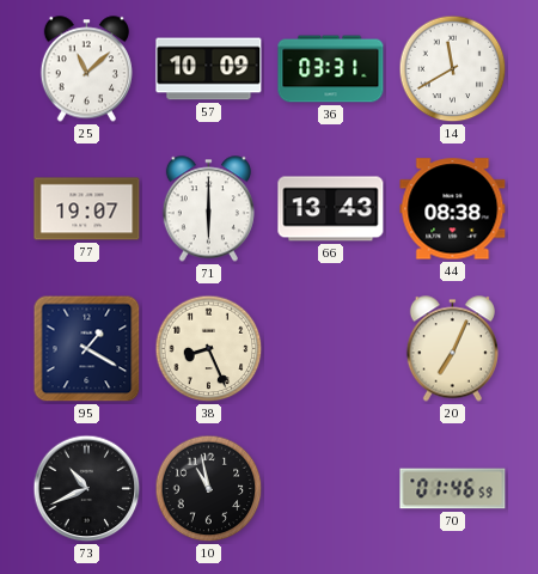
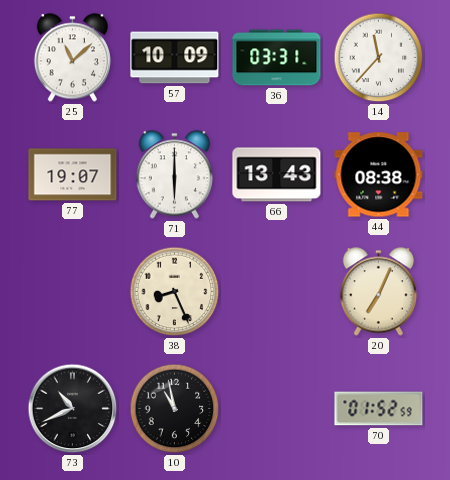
14: 11:40 -> 11:37 (379, 58)
95: 1:20 -> none (87, 349)
70: 01:46 -> 01:52 (379, 409)
